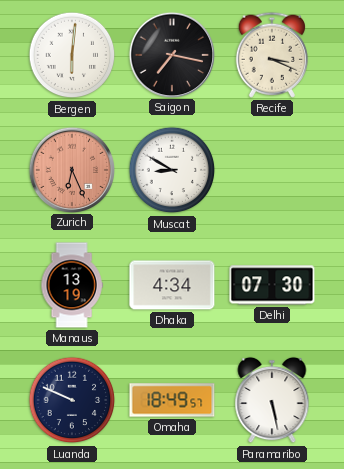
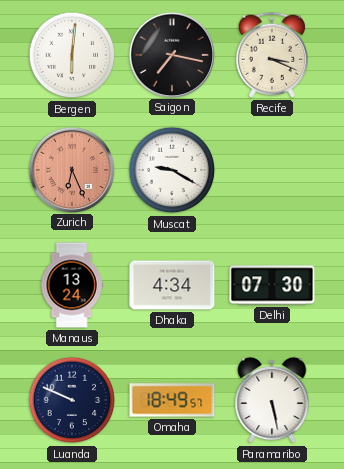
Muscat: 8:50 -> 9:20 (172, 170)
Manaus: 13:19 -> 13:24 (72, 285)
